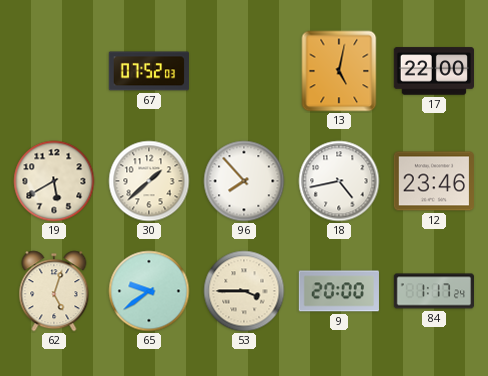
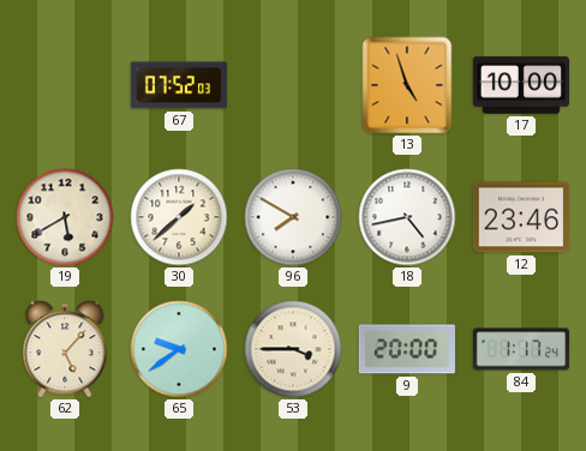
13: 5:02 -> 4:57 (407, 85)
17: 22:00 -> 10:00 (520, 85)
96: 7:53 -> 7:50 (293, 217)
62: 5:03 -> 5:07 (65, 349)
